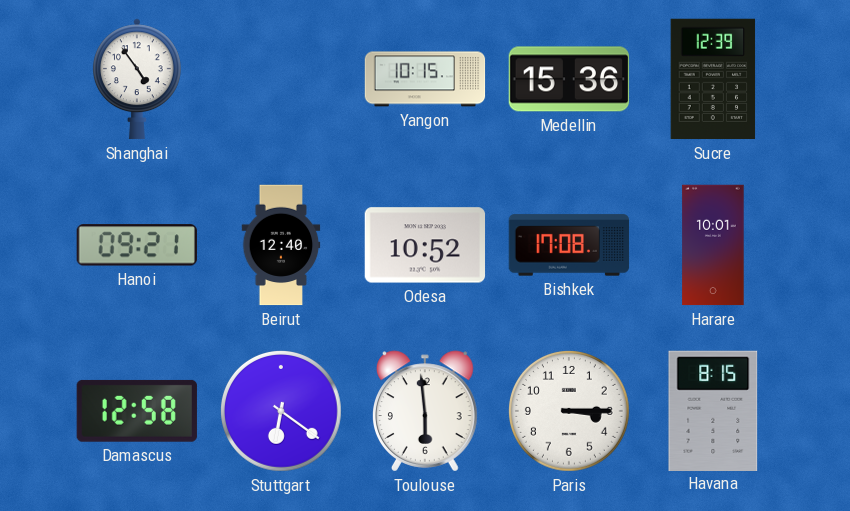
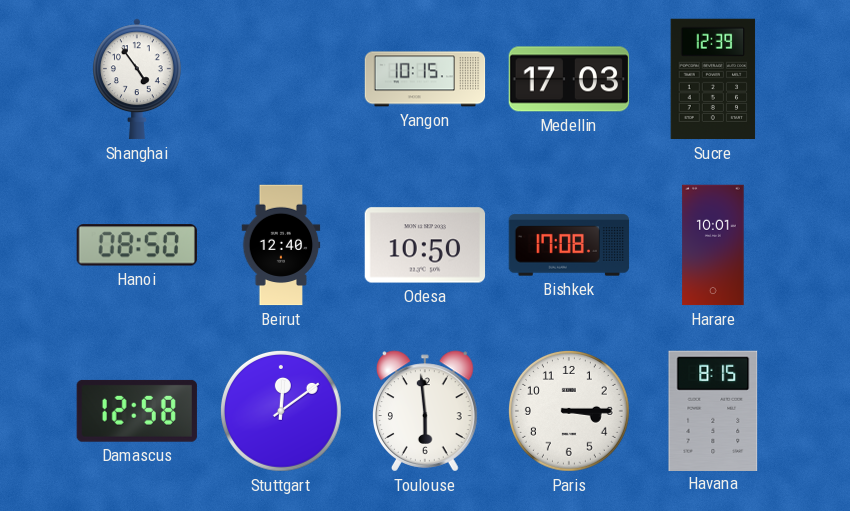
Medellin: 15:36 -> 17:03 (569, 79)
Hanoi: 09:21 -> 08:50 (137, 245)
Odesa: 10:52 -> 10:50 (425, 245)
Stuttgart: 6:21 -> 12:09 (281, 411)
